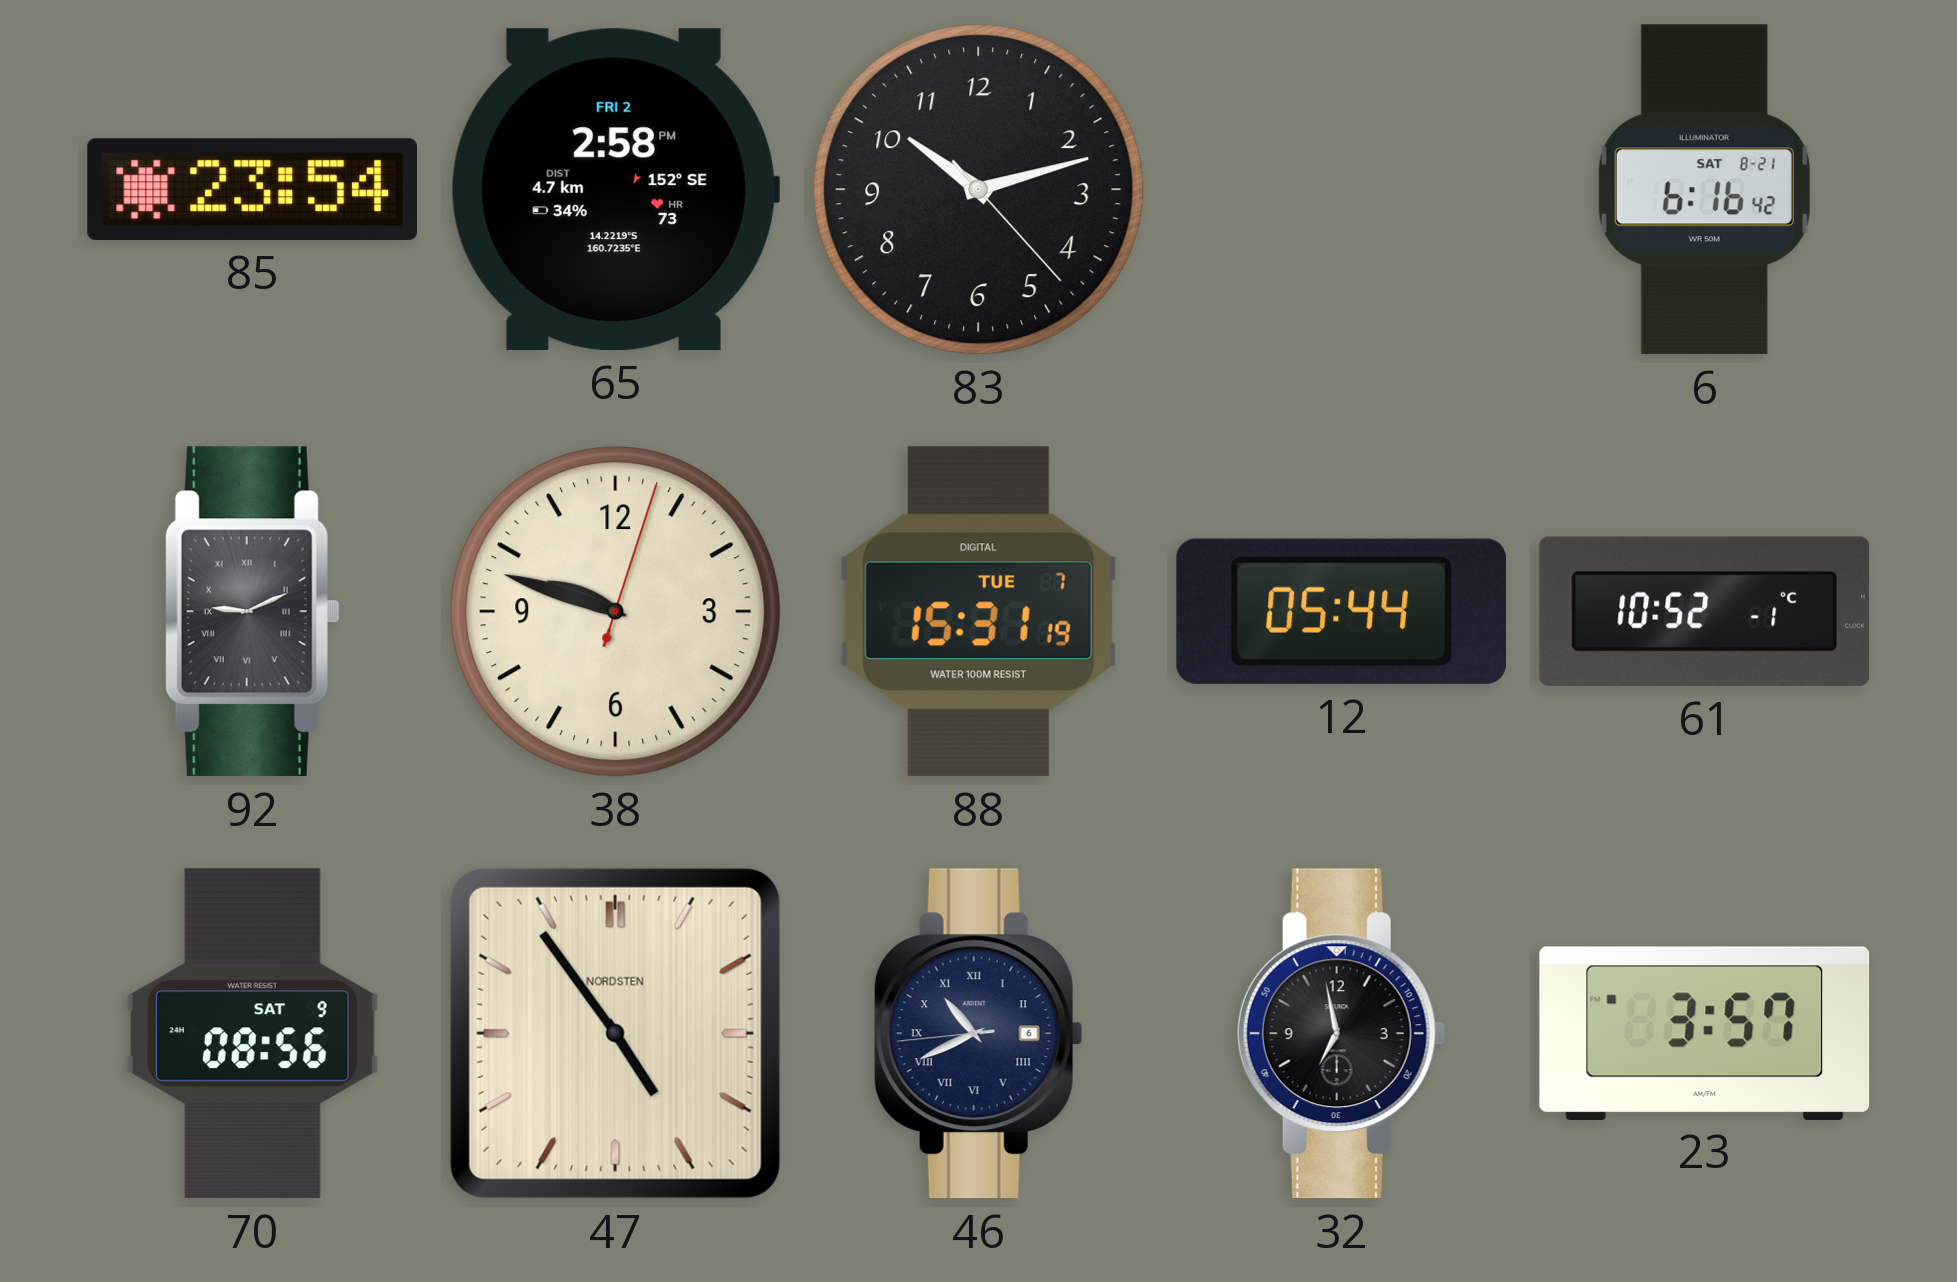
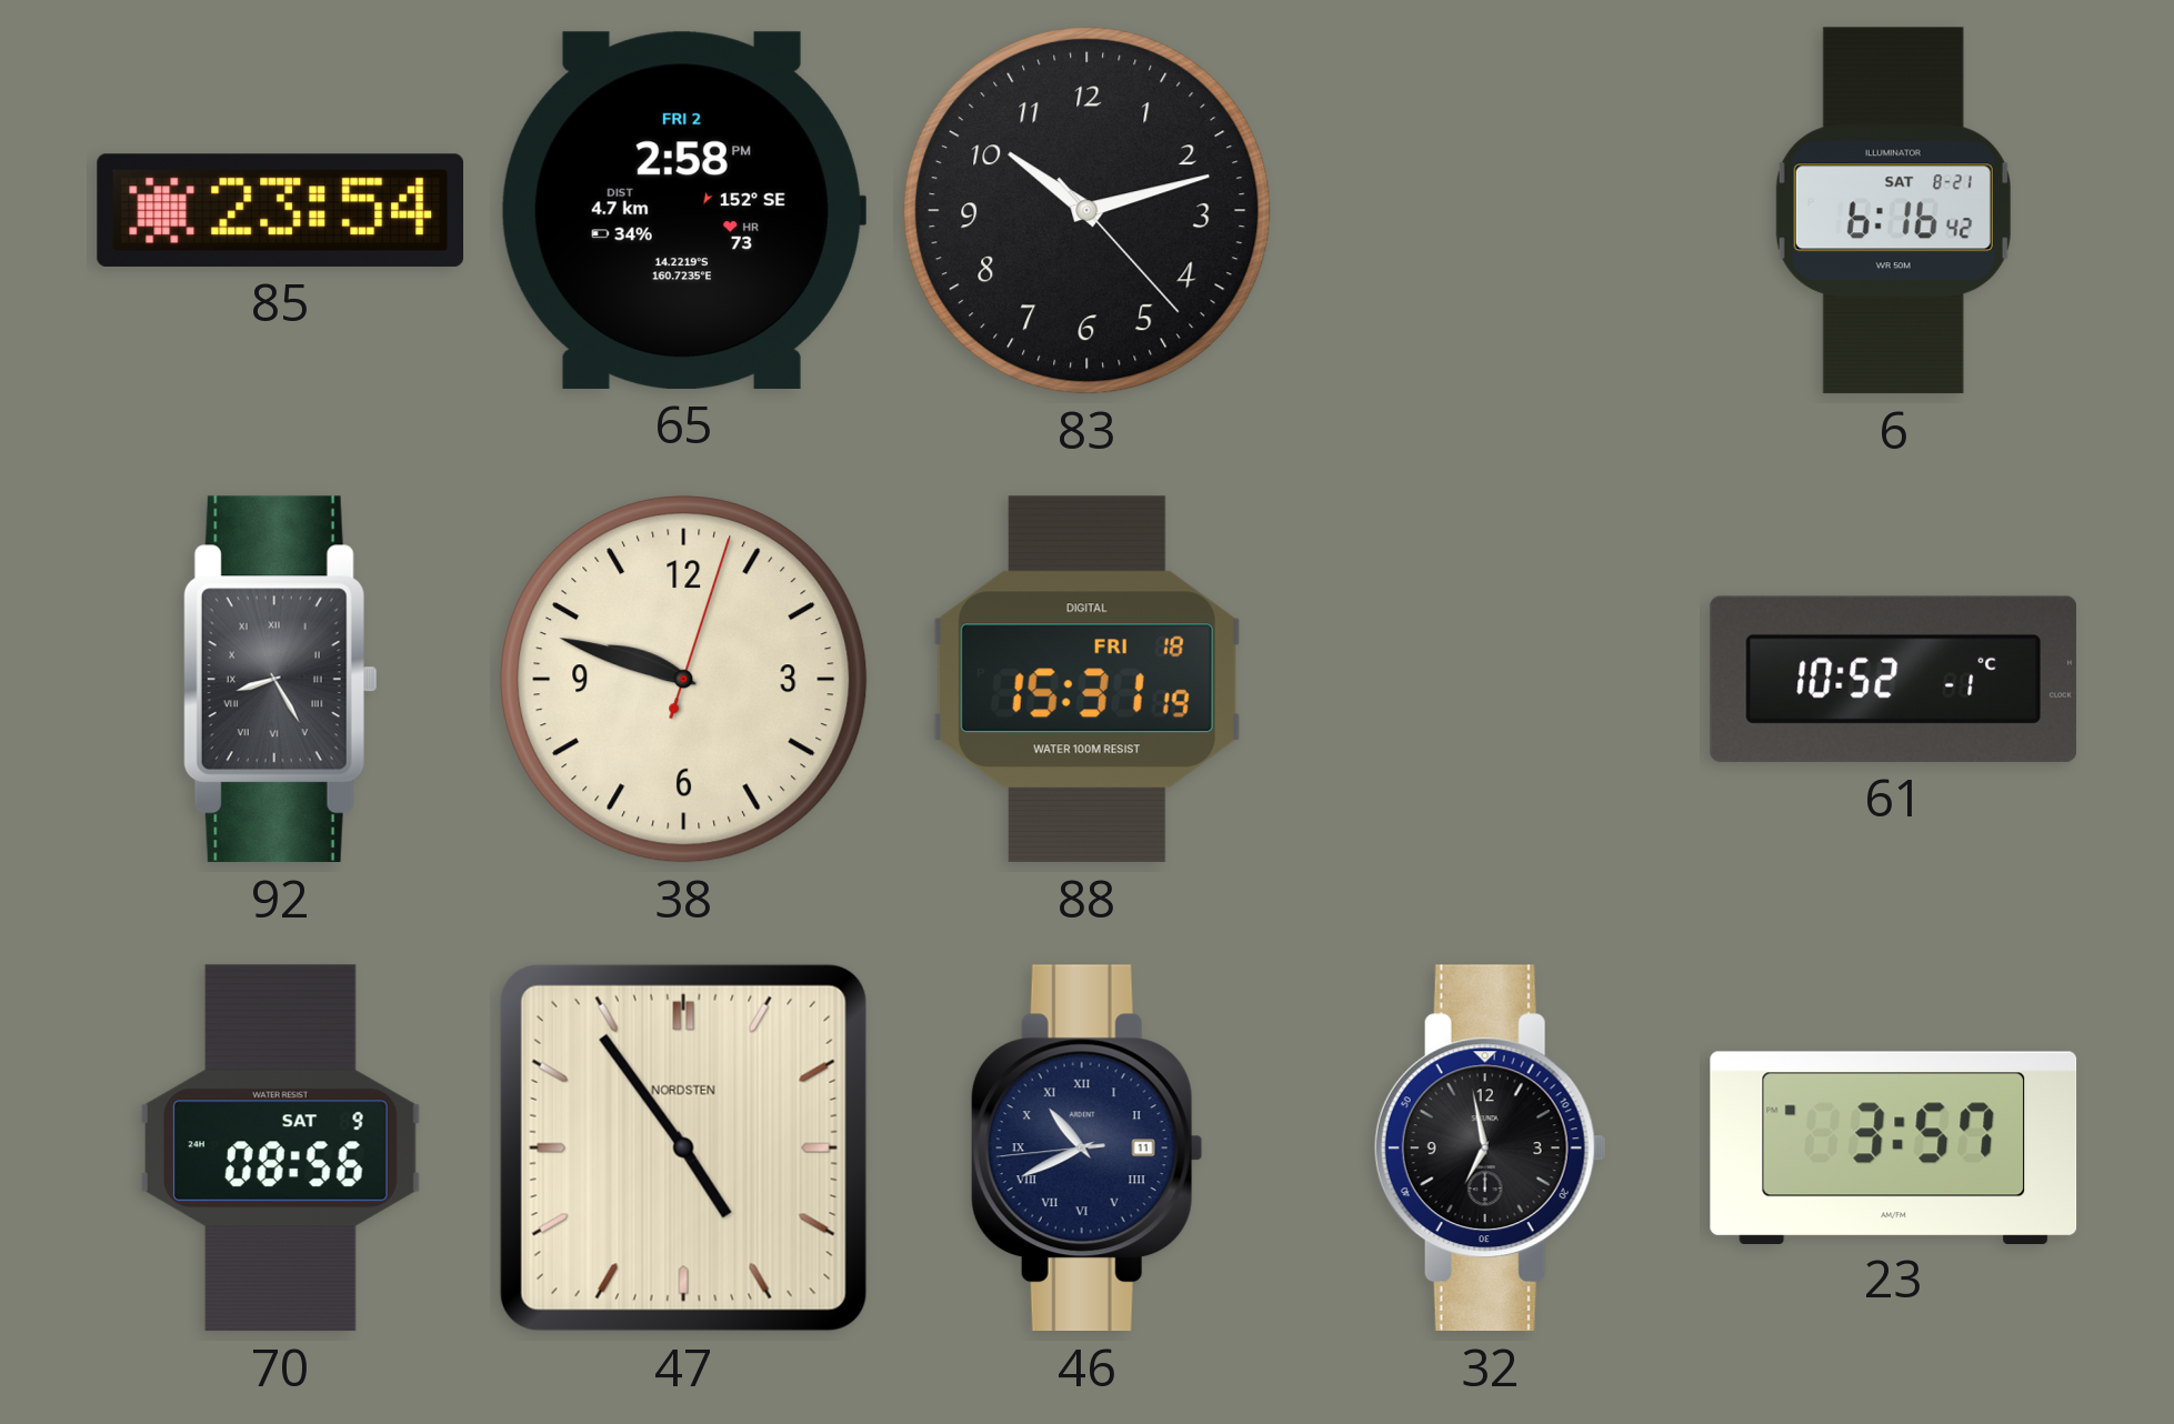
92: 9:11 -> 8:25 (280, 680)
88 date: TUE 7 -> FRI 18 (1086, 680)
12: 05:44 -> none (1341, 611)
46 date: 6 -> 11 (1086, 1149)
